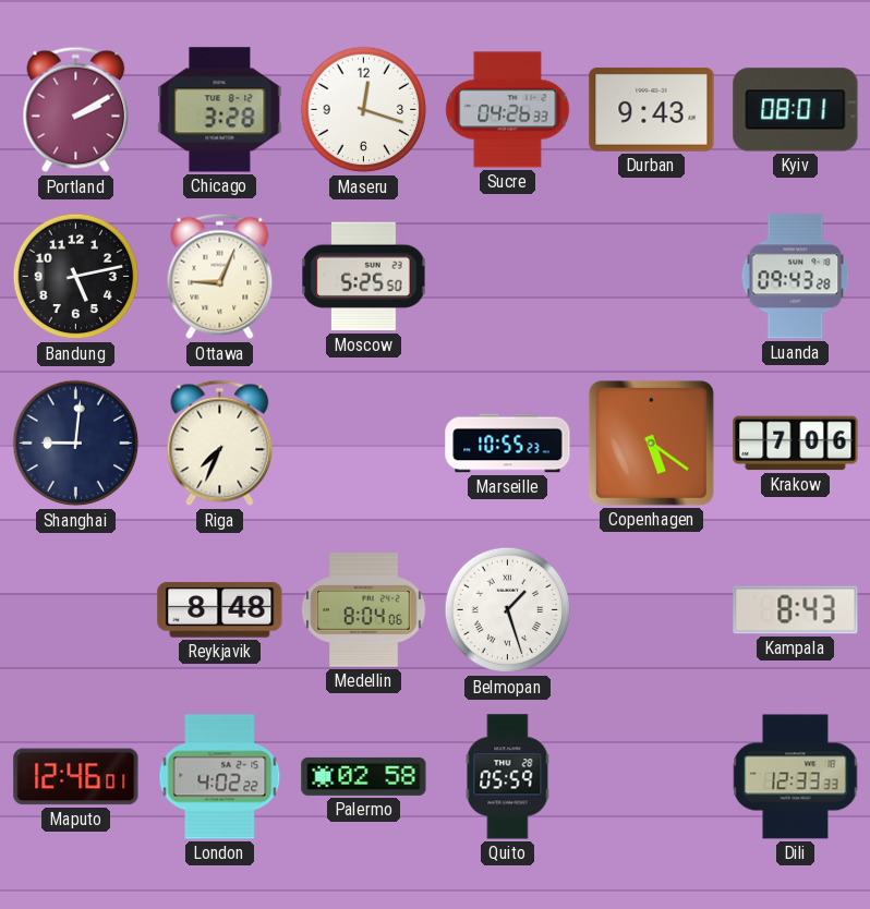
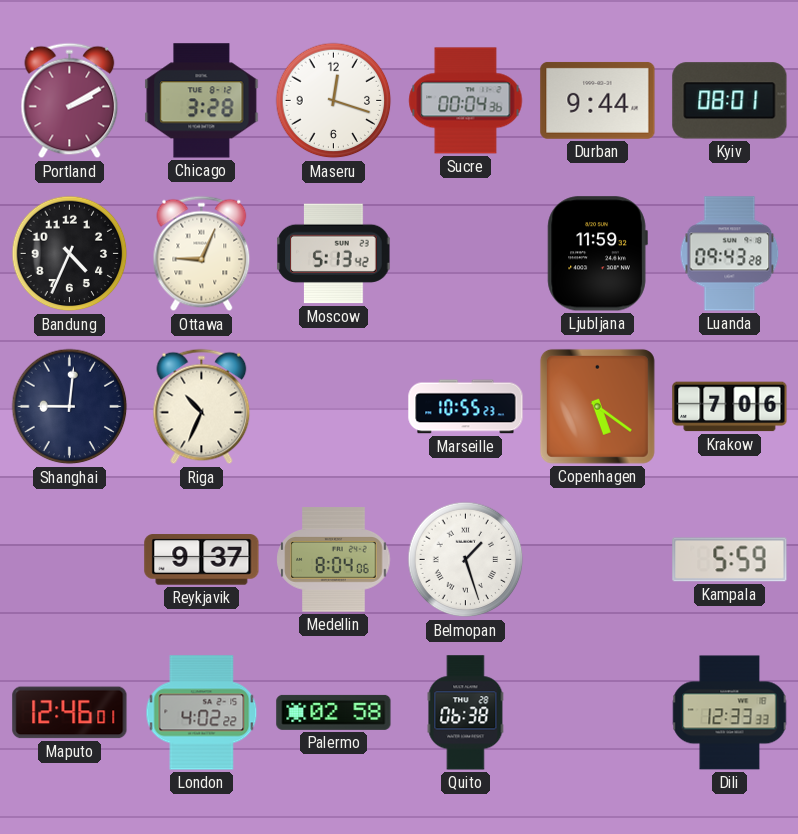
Sucre: 04:26 -> 00:04 (466, 101)
Durban: 9:43 -> 9:44 (598, 100)
Bandung: 5:13 -> 4:34 (70, 254)
Moscow: 5:25 -> 5:13 (334, 254)
Ljubljana: none -> 11:59 (597, 254)
Riga: 7:34 -> 10:34 (202, 407)
Reykjavik: 8:48 -> 9:37 (202, 560)
Kampala: 8:43 -> 5:59 (730, 560)
Quito: 05:59 -> 06:38 (466, 713)
